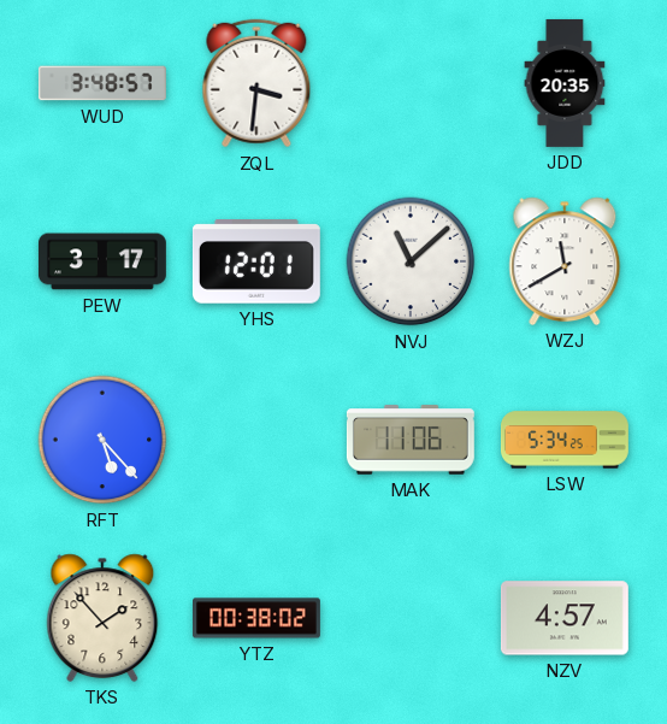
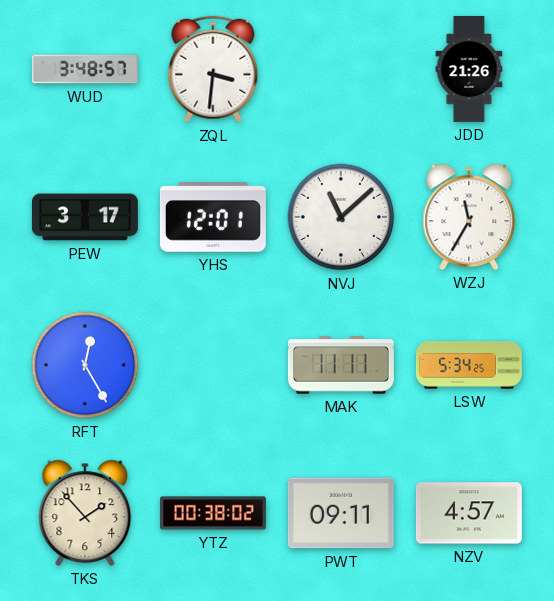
JDD: 20:35 -> 21:26 (469, 69)
WZJ: 11:40 -> 11:35 (469, 217)
RFT: 5:23 -> 12:25 (85, 365)
MAK: 11:06 -> 11:11 (341, 365)
PWT: none -> 09:11 (341, 513)
